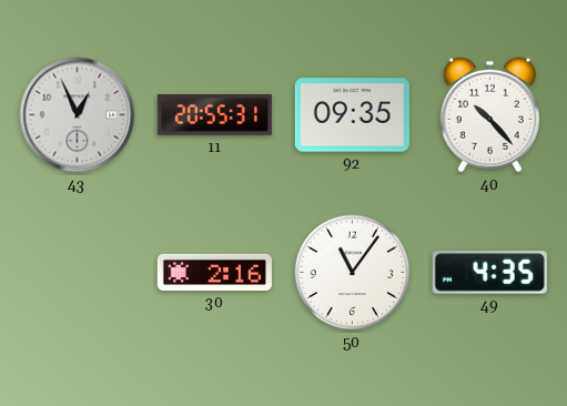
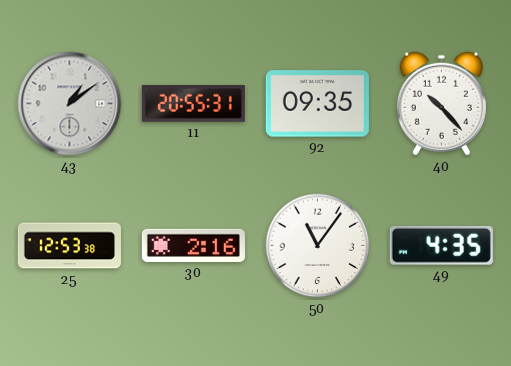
43: 12:56 -> 1:09 (70, 104)
25: none -> 12:53 (69, 246)
